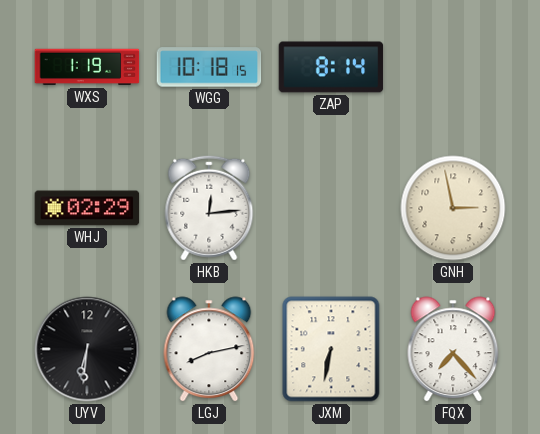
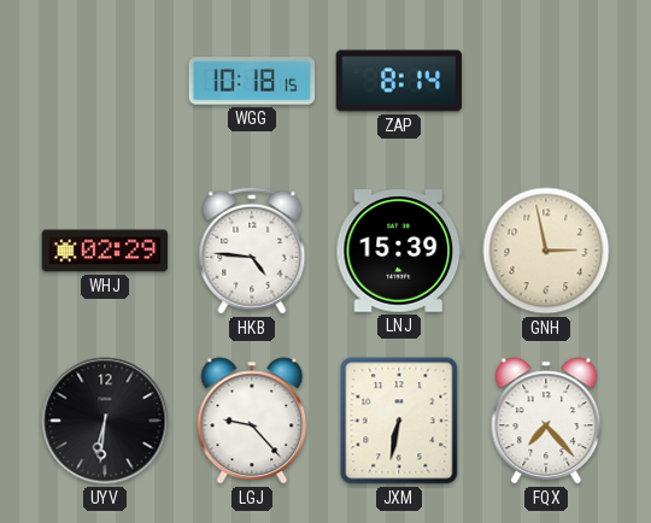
WXS: 1:19 -> none (87, 67)
HKB: 12:14 -> 4:46 (252, 251)
LNJ: none -> 15:39 (399, 251)
LGJ: 8:13 -> 9:23 (252, 421)
